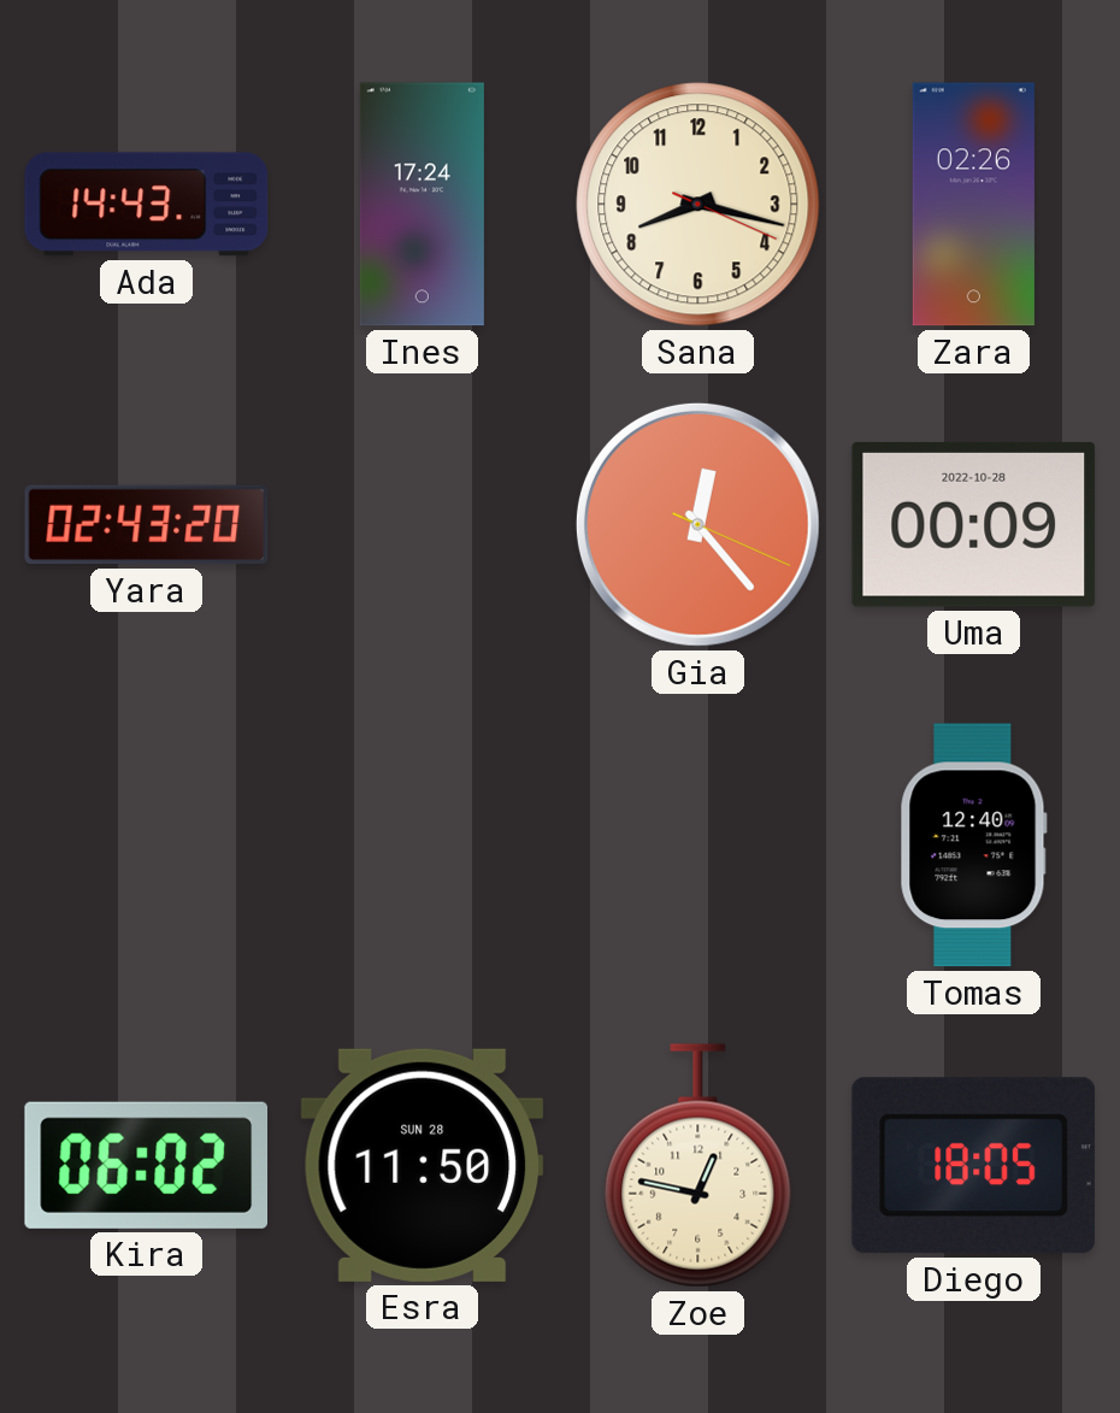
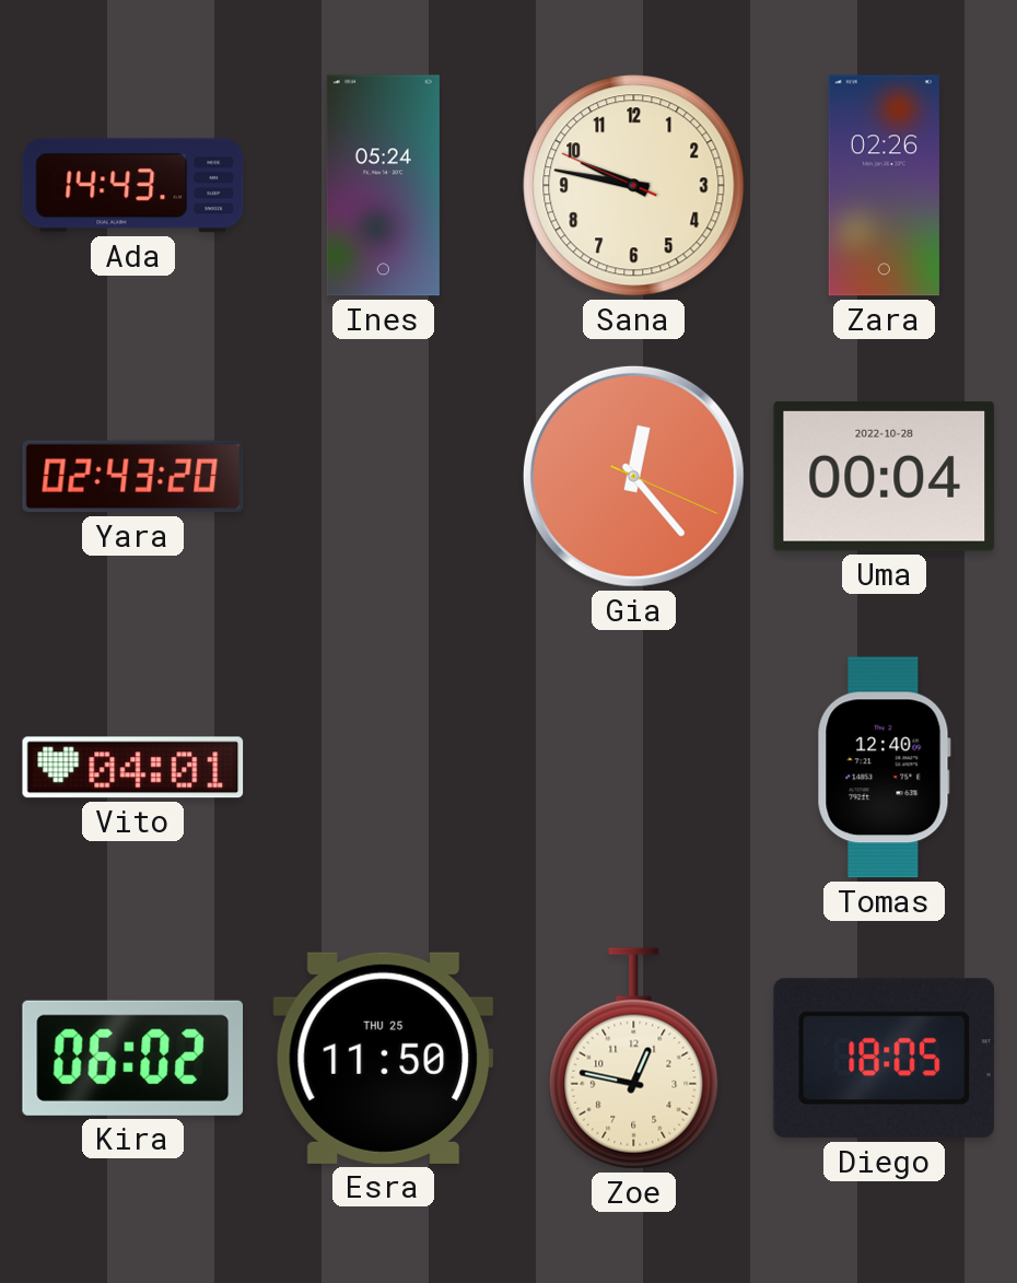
Ines: 17:24 -> 05:24 (383, 186)
Sana: 8:17 -> 9:46 (634, 186)
Uma: 00:09 -> 00:04 (885, 476)
Vito: none -> 04:01 (133, 768)
Esra date: SUN 28 -> THU 25 (384, 1058)
